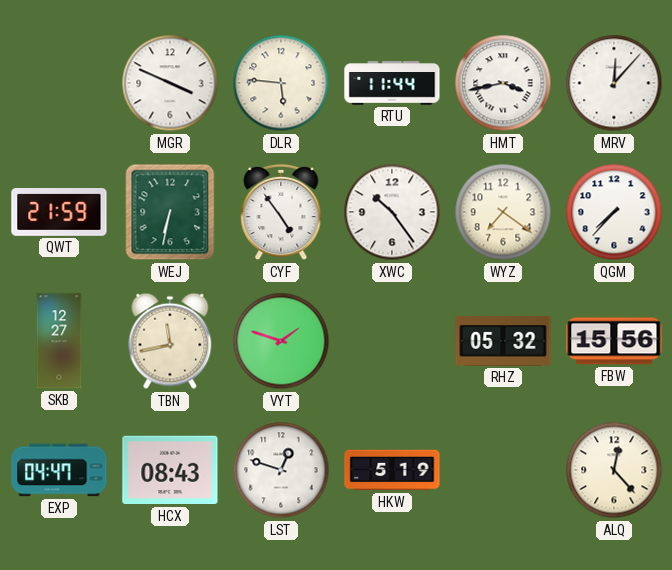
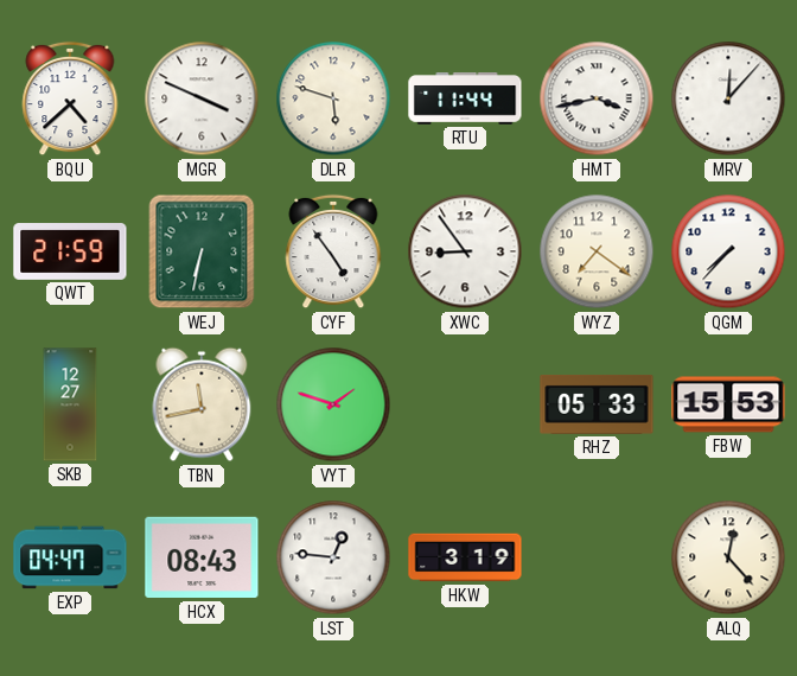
BQU: none -> 4:38 (70, 98)
DLR: 5:46 -> 5:48 (333, 98)
XWC: 10:24 -> 8:54 (465, 251)
RHZ: 05:32 -> 05:33 (597, 404)
FBW: 15:56 -> 15:53 (728, 404)
LST: 12:48 -> 12:46 (333, 557)
HKW: 5:19 -> 3:19 (465, 557)
